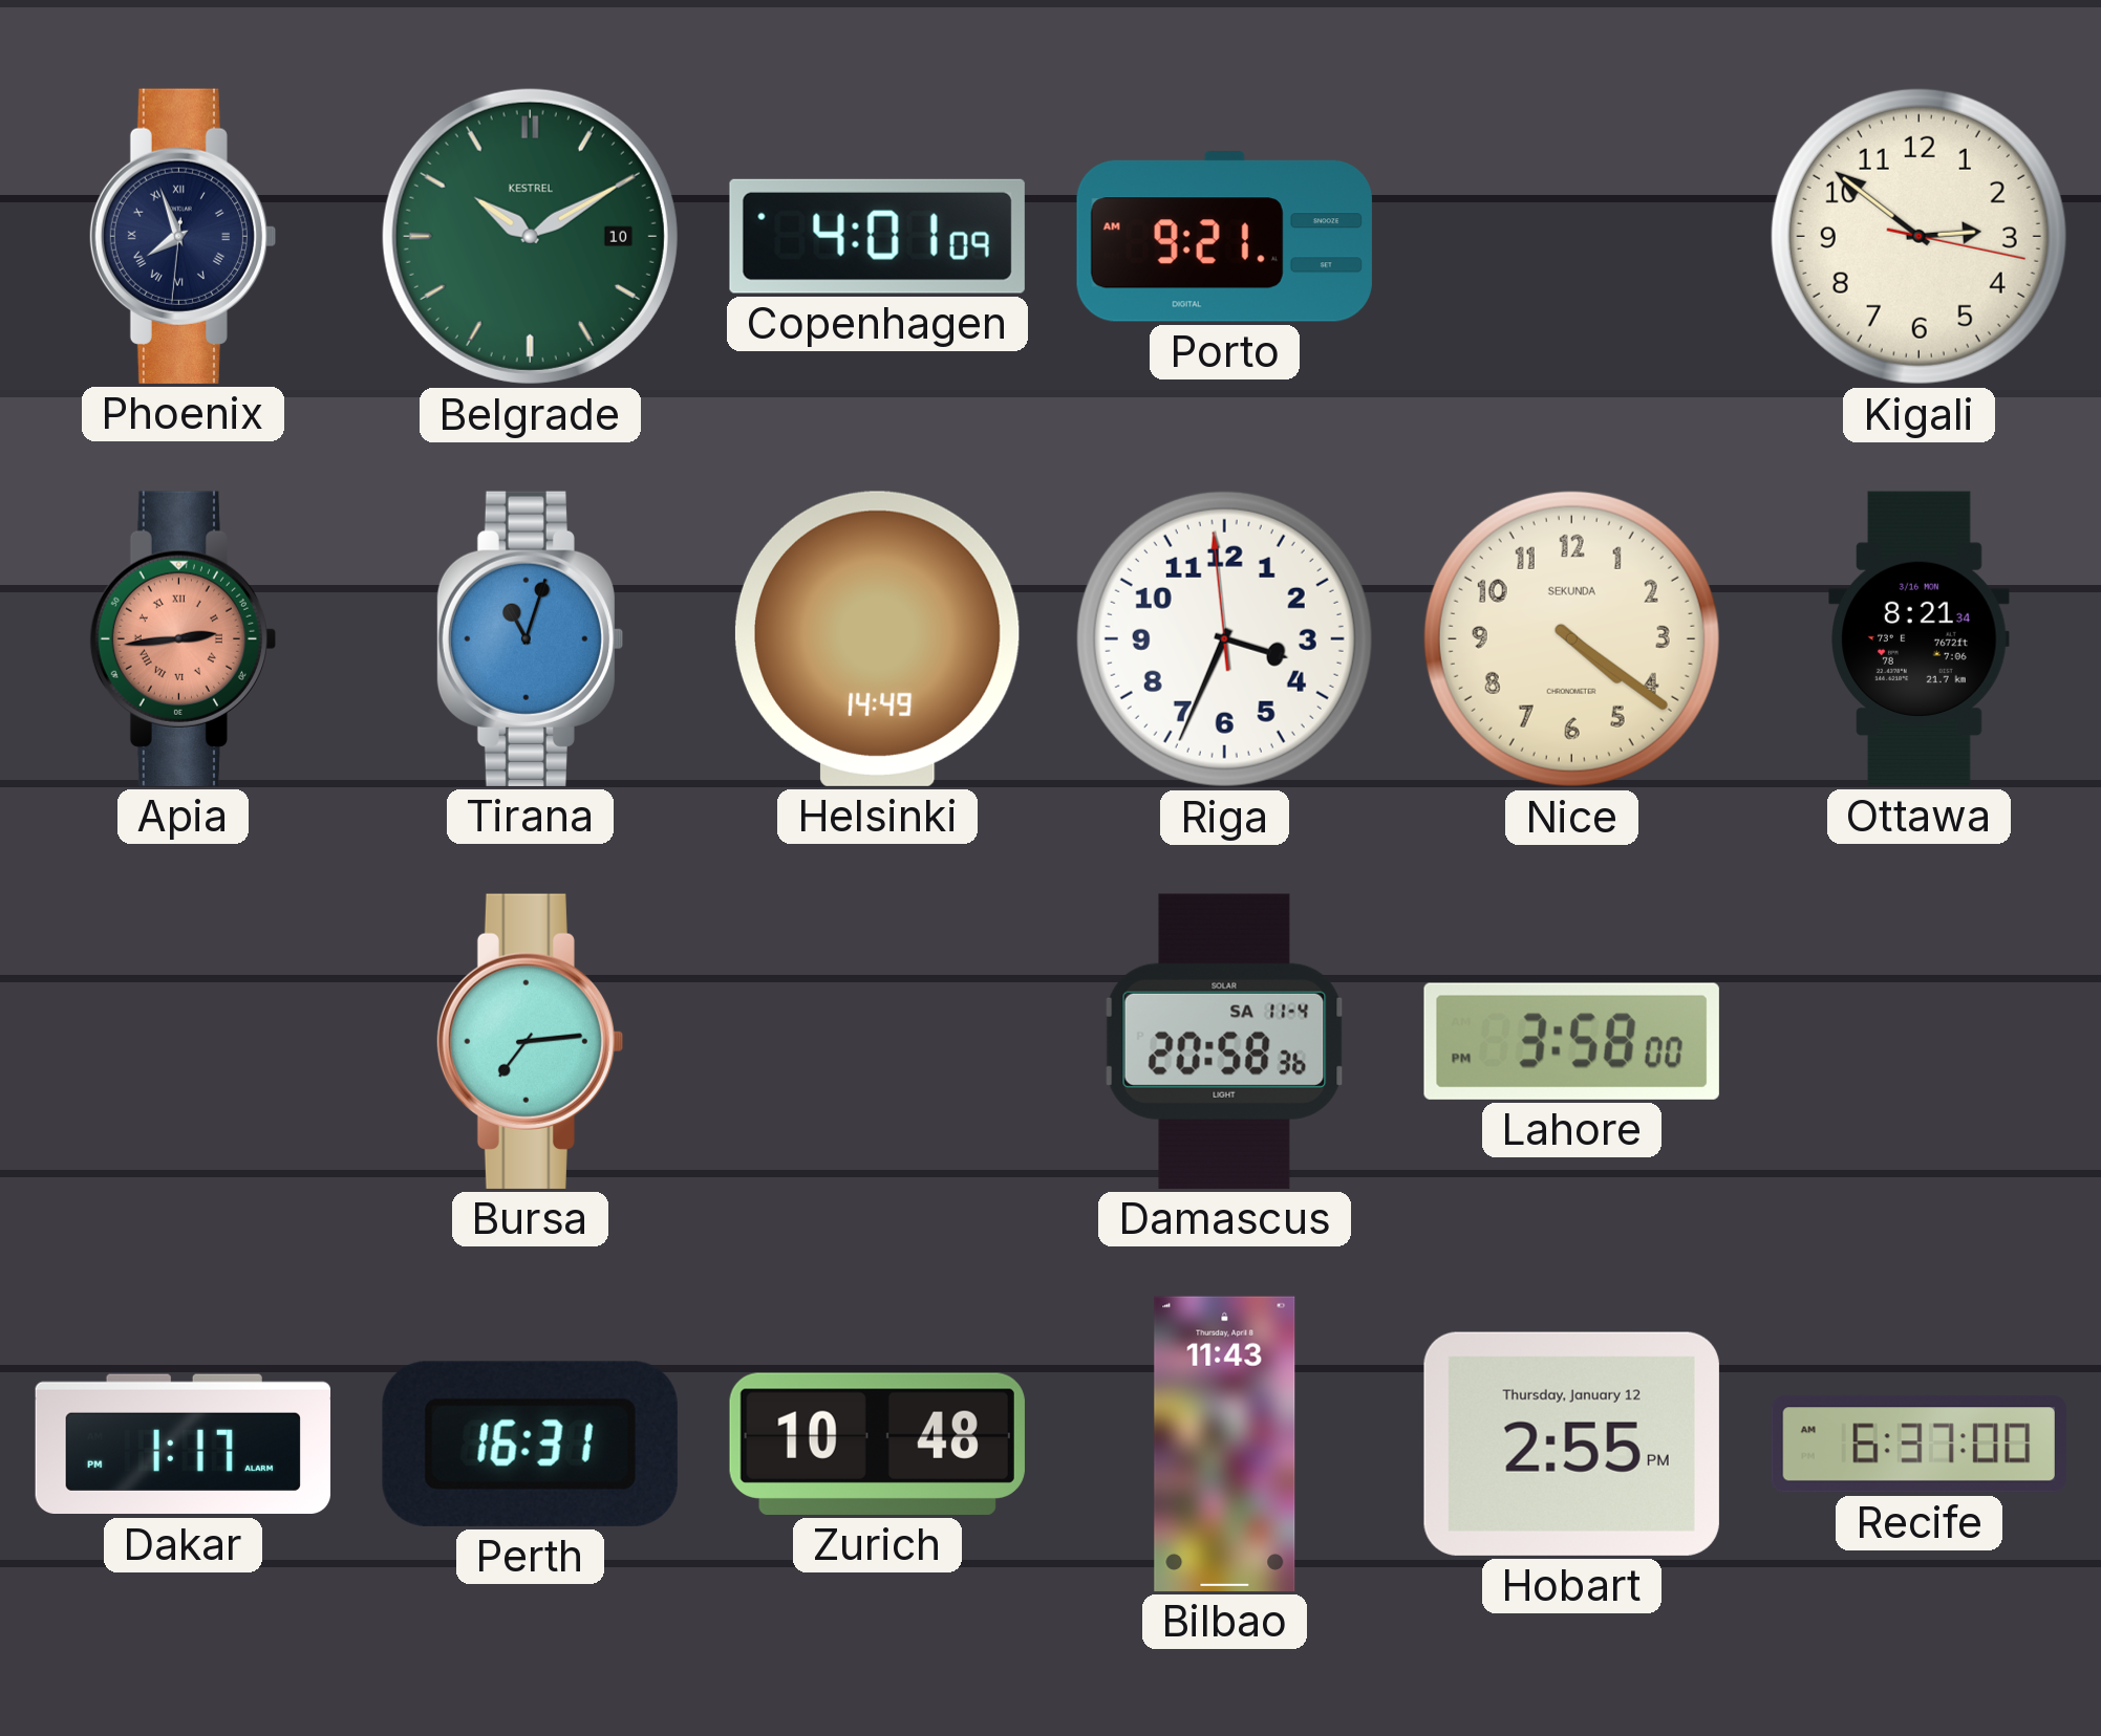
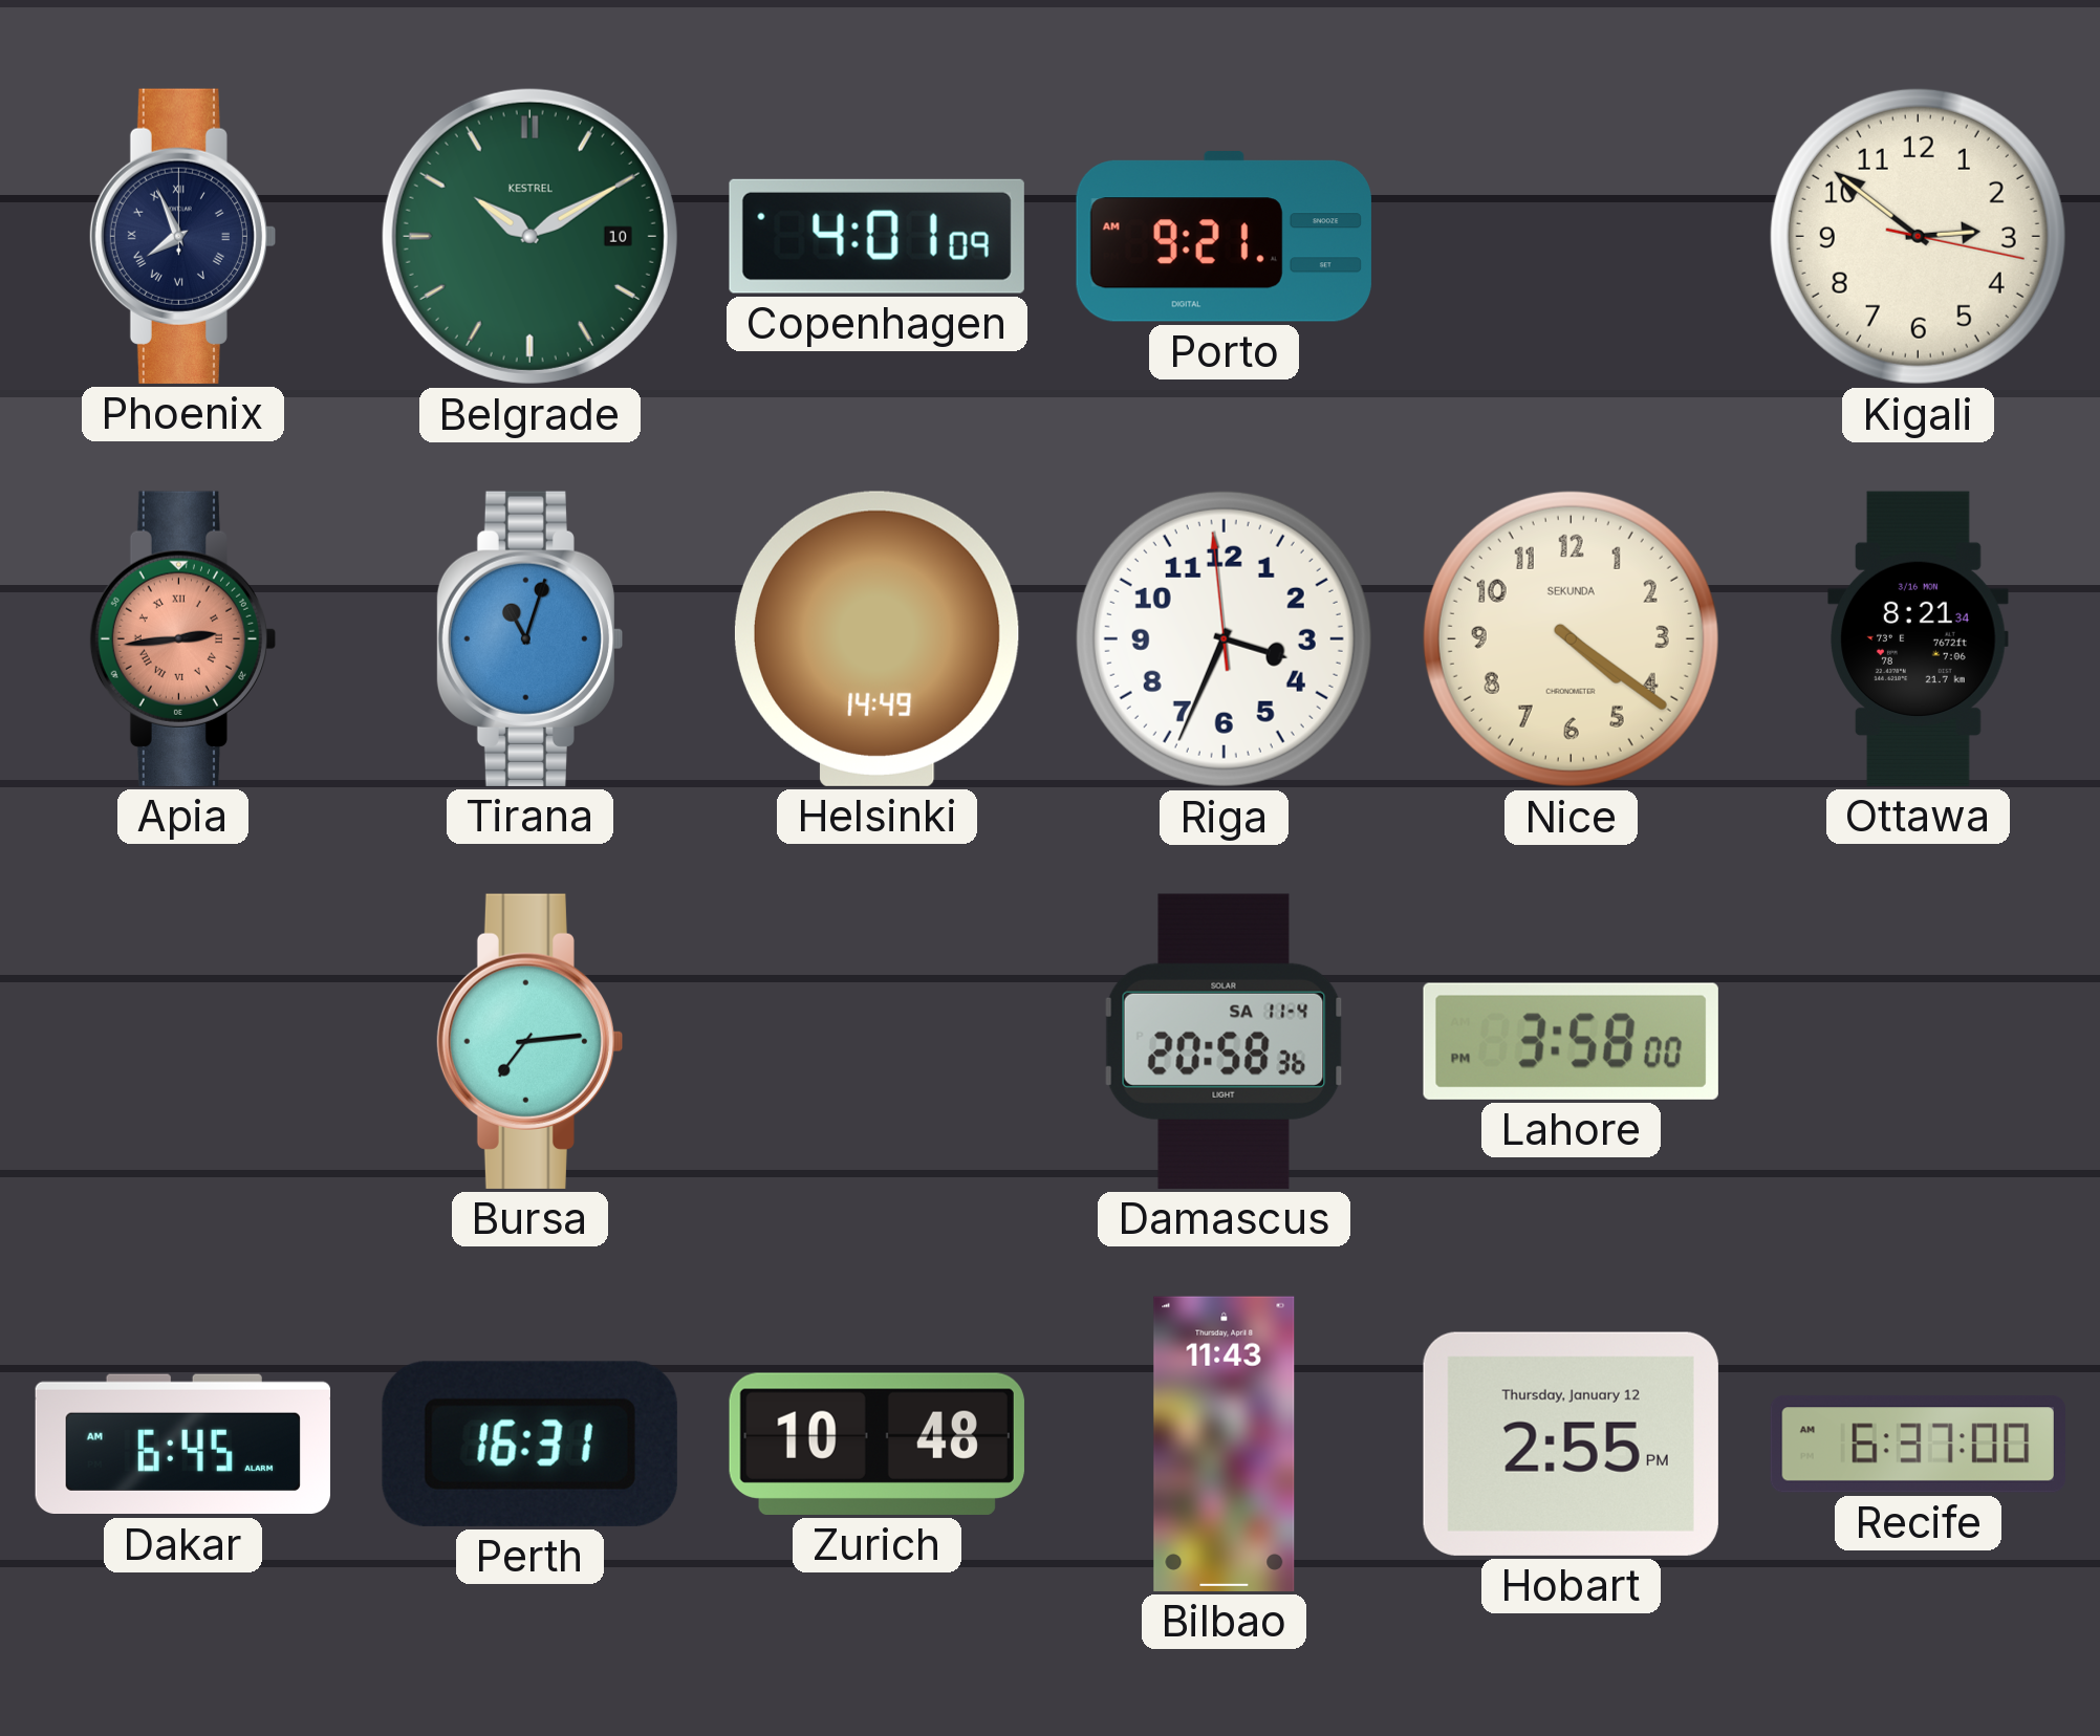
Phoenix: 7:56:31 -> 7:56:00 (181, 236)
Dakar: 1:17 -> 6:45 (182, 1445)
